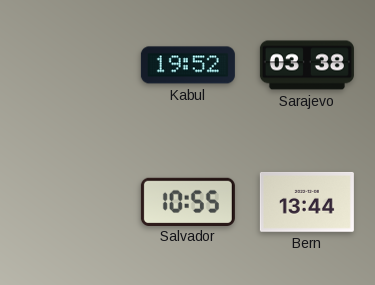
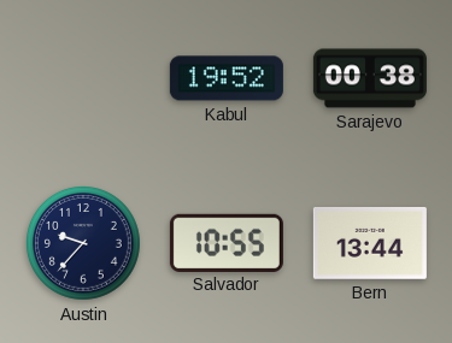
Sarajevo: 03:38 -> 00:38 (370, 78)
Austin: none -> 9:37 (83, 243)
